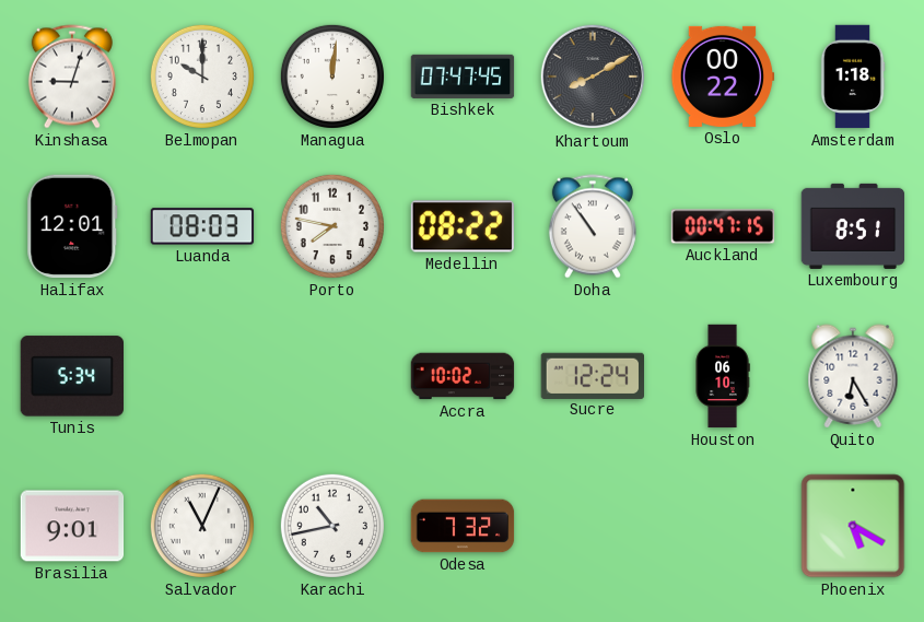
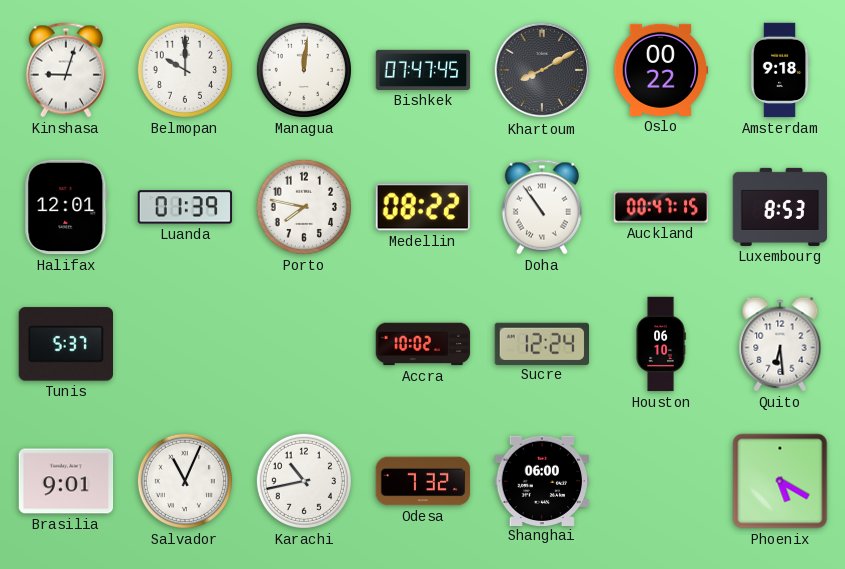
Amsterdam: 1:18 -> 9:18 (780, 70)
Luanda: 08:03 -> 01:39 (185, 207)
Luxembourg: 8:51 -> 8:53 (780, 207)
Tunis: 5:34 -> 5:37 (65, 344)
Quito: 6:25 -> 6:29 (780, 344)
Shanghai: none -> 06:00 (542, 480)
